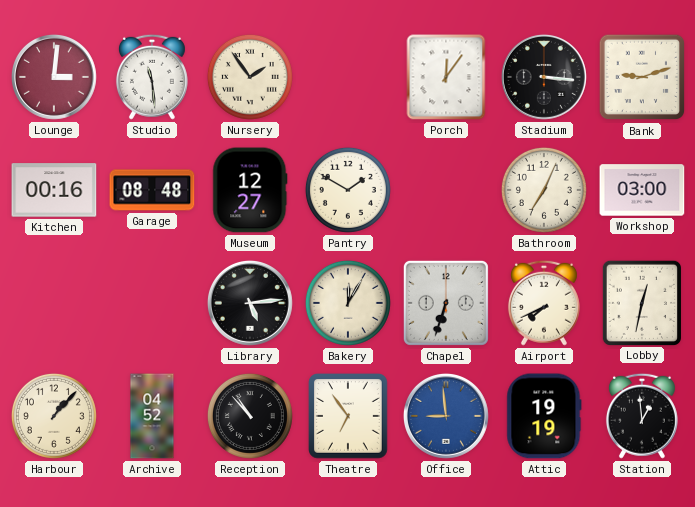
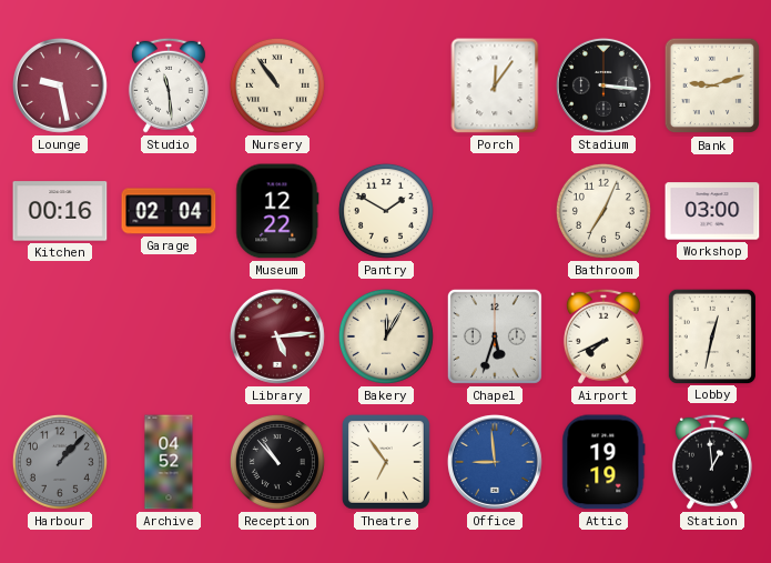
Lounge: 3:01 -> 9:28 (60, 86)
Nursery: 1:54 -> 10:54 (277, 86)
Garage: 08:48 -> 02:04 (169, 211)
Museum: 12:27 -> 12:22 (277, 211)
Library dial: black -> burgundy (277, 336)
Chapel: 6:33 -> 5:33 (495, 336)
Harbour dial: cream -> grey (60, 462)
